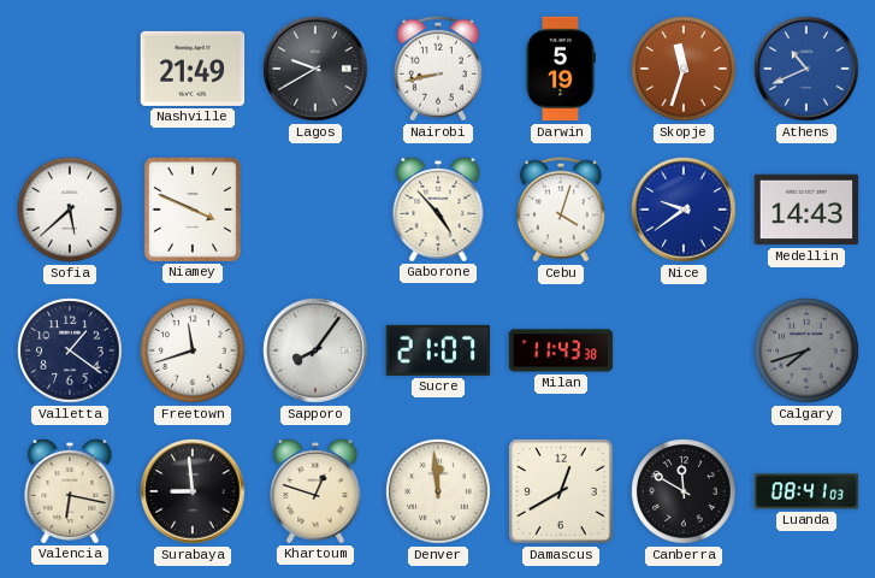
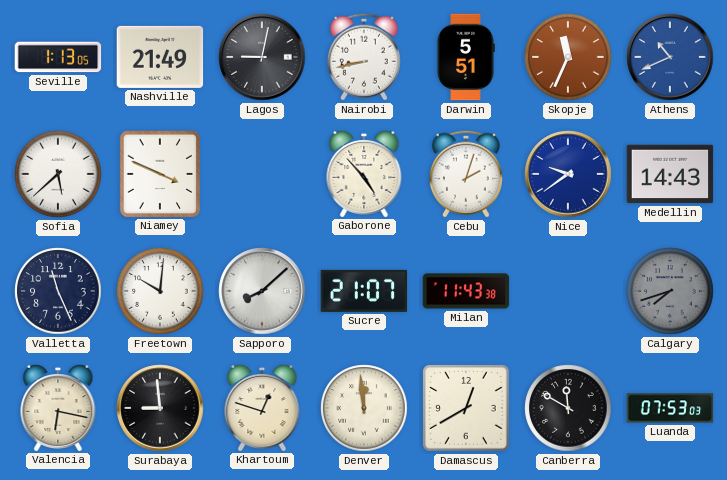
Seville: none -> 1:13 (58, 57)
Lagos: 9:40 -> 9:02 (262, 57)
Darwin: 5:19 -> 5:51 (466, 57)
Skopje: 11:33 -> 11:34 (568, 57)
Cebu: 4:03 -> 2:03 (466, 174)
Valletta: 1:21 -> 11:26 (58, 291)
Freetown: 11:42 -> 10:01 (160, 291)
Sapporo: 8:06 -> 8:08 (262, 291)
Luanda: 08:41 -> 07:53 (670, 408)
